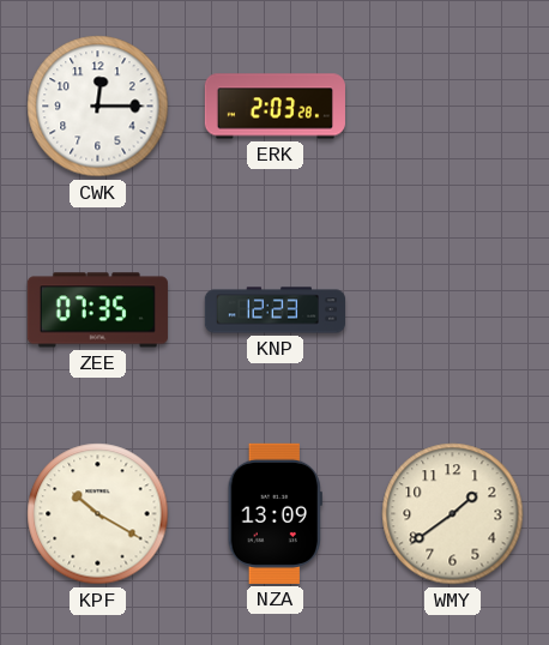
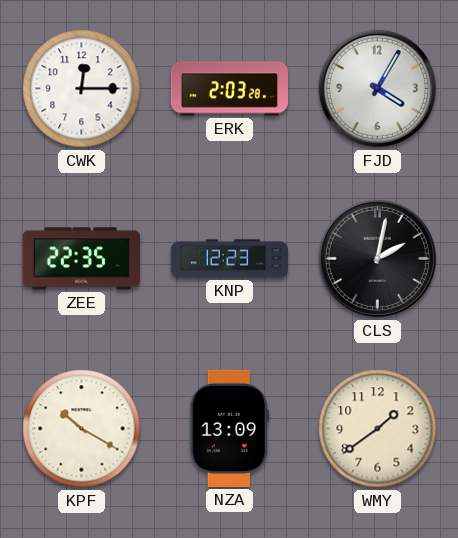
FJD: none -> 4:05 (377, 88)
ZEE: 07:35 -> 22:35 (81, 259)
CLS: none -> 2:02 (377, 258)
